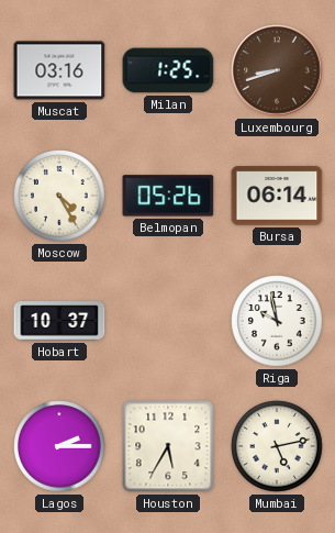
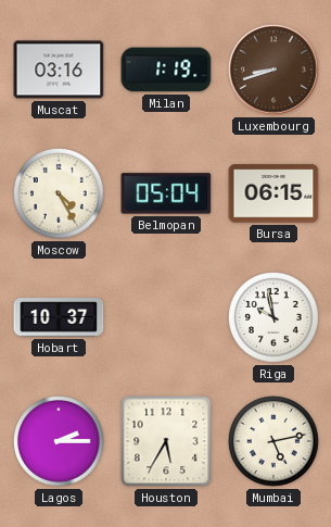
Milan: 1:25 -> 1:19 (166, 70)
Belmopan: 05:26 -> 05:04 (166, 193)
Bursa: 06:14 -> 06:15 (273, 193)
